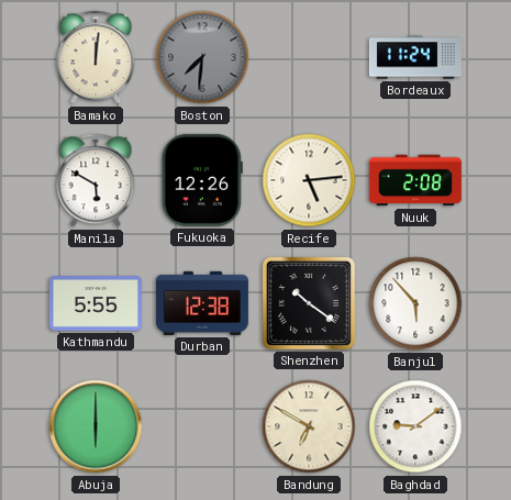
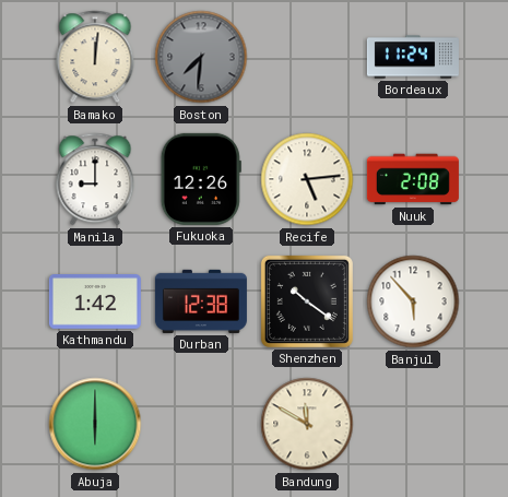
Manila: 5:50 -> 9:00 (95, 179)
Kathmandu: 5:55 -> 1:42 (95, 303)
Bandung: 6:50 -> 11:50 (307, 424)
Baghdad: 9:09 -> none (415, 426)
